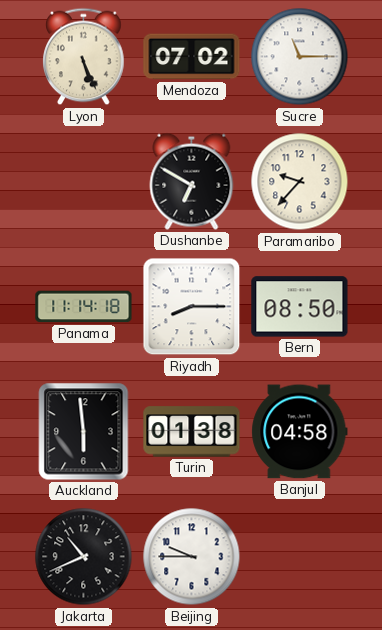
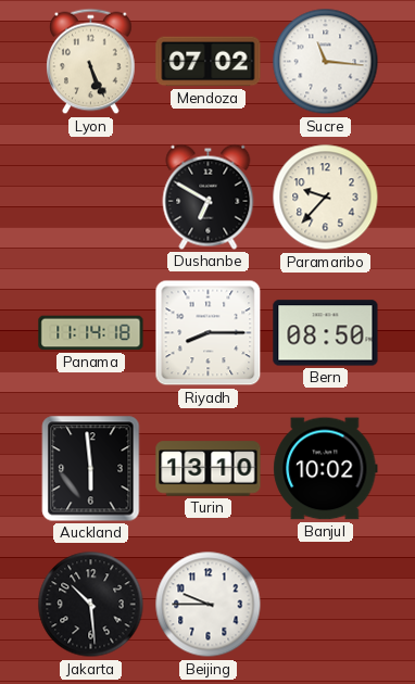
Sucre: 11:15 -> 11:16 (326, 62)
Turin: 01:38 -> 13:10 (209, 469)
Banjul: 04:58 -> 10:02 (326, 469)
Jakarta: 10:41 -> 10:29 (91, 605)
